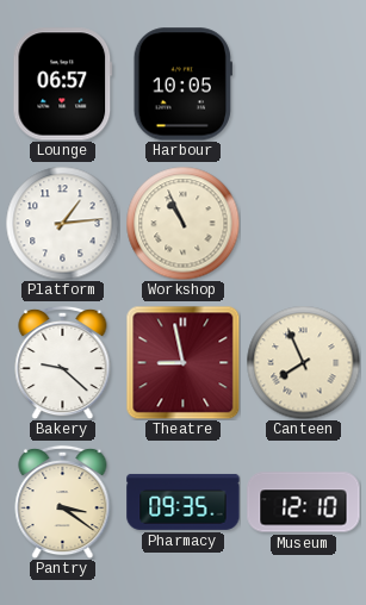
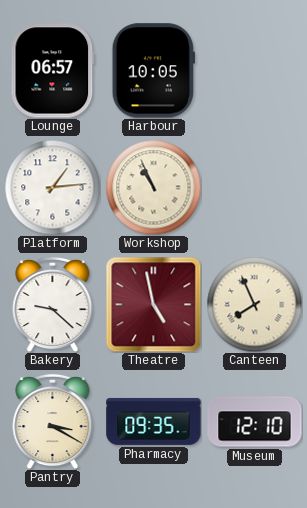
Theatre: 8:58 -> 4:58 (153, 304)
Pantry: 3:21 -> 3:20 (53, 421)
